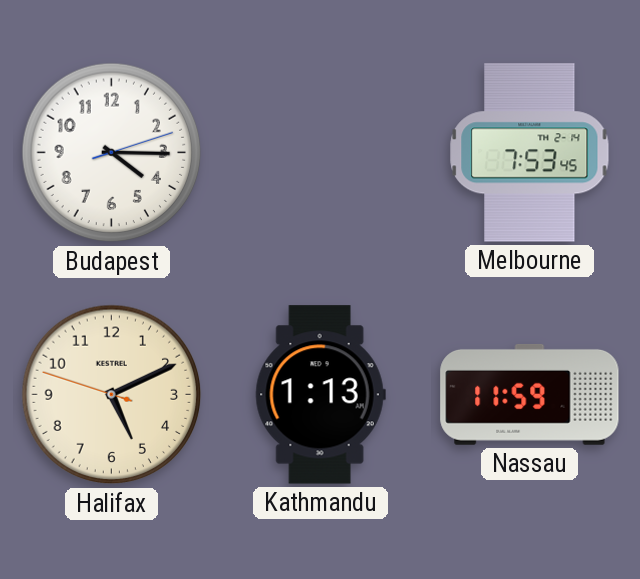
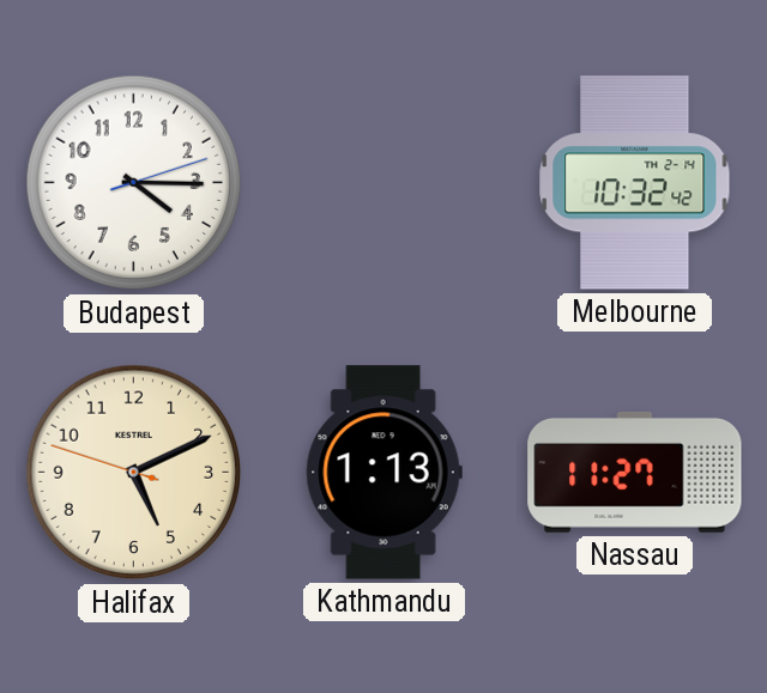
Melbourne: 7:53 -> 10:32 (635, 183)
Nassau: 11:59 -> 11:27 (635, 472)
